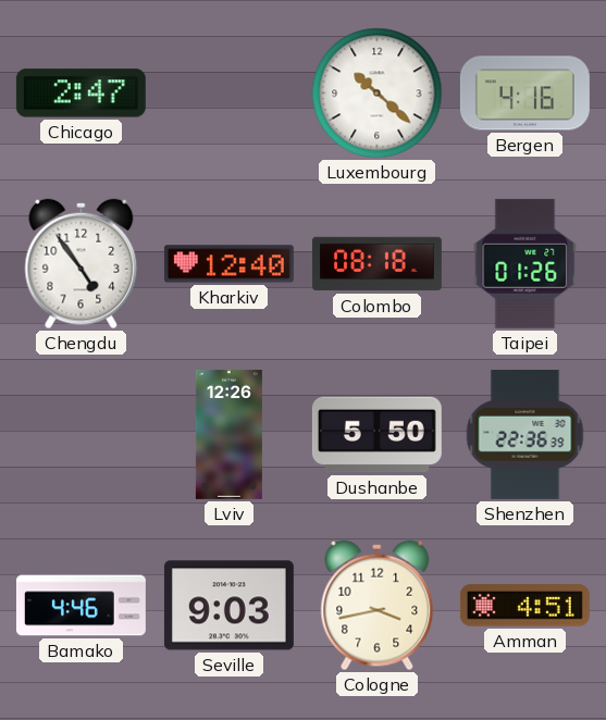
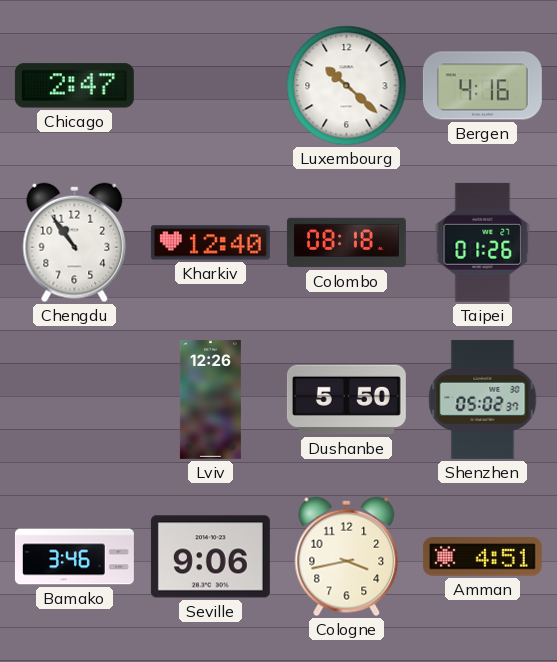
Chengdu: 4:54 -> 10:54 (75, 243)
Shenzhen: 22:36 -> 05:02 (483, 399)
Bamako: 4:46 -> 3:46 (75, 557)
Seville: 9:03 -> 9:06 (210, 557)
